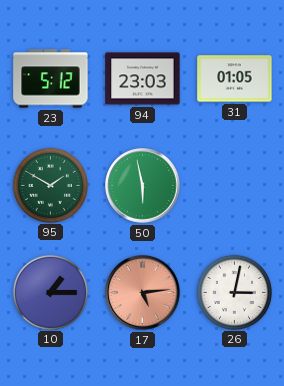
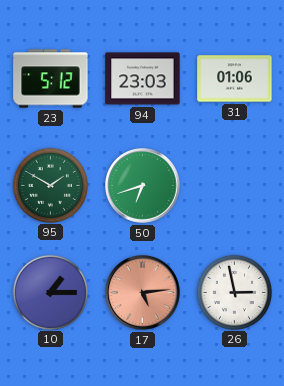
31: 01:05 -> 01:06 (235, 79)
50: 5:58 -> 6:42 (143, 186)
26: 3:02 -> 2:58 (234, 292)
